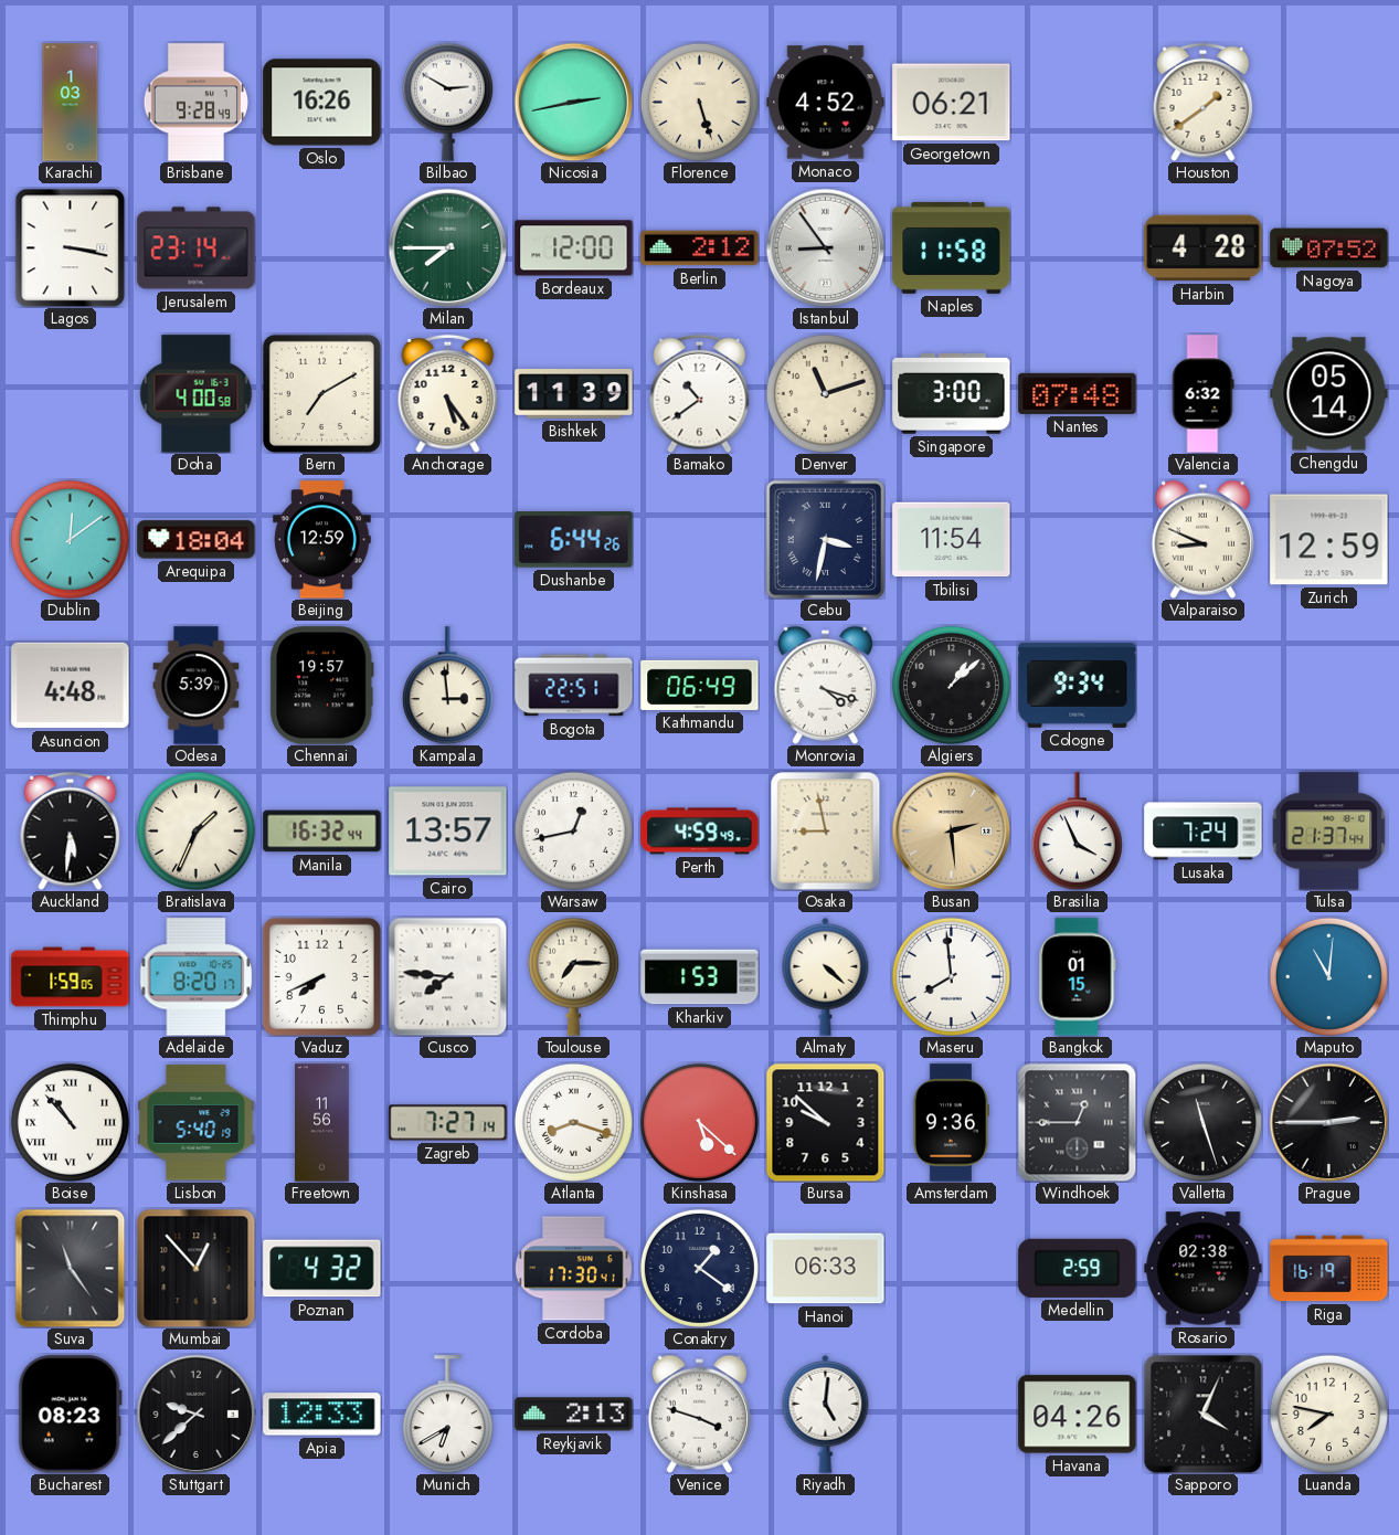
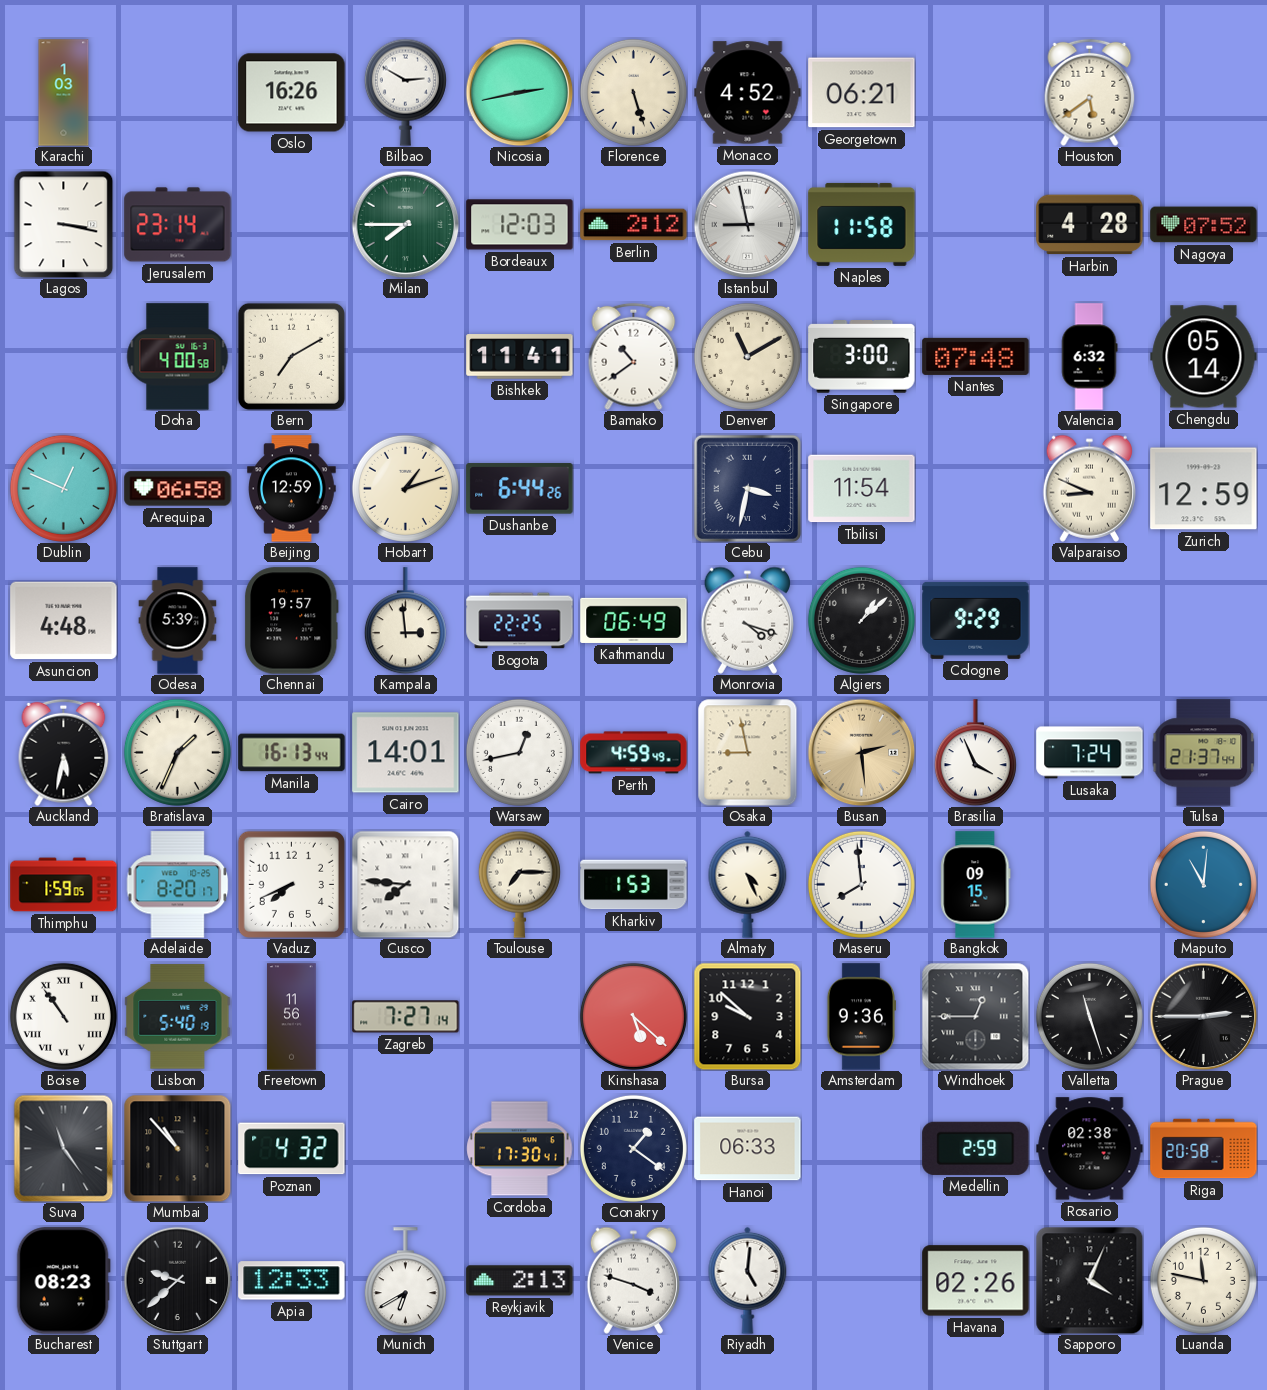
Brisbane: 9:28 -> none (195, 103)
Houston: 1:39 -> 5:39 (1090, 92)
Bordeaux: 12:00 -> 12:03 (520, 225)
Istanbul: 8:54 -> 8:58 (747, 224)
Anchorage: 5:24 -> none (448, 393)
Bishkek: 11:39 -> 11:41 (520, 357)
Denver: 11:12 -> 11:10 (747, 356)
Dublin: 12:09 -> 12:49 (63, 488)
Arequipa: 18:04 -> 06:58 (178, 489)
Hobart: none -> 1:12 (405, 488)
Bogota: 22:51 -> 22:25 (520, 621)
Cologne: 9:34 -> 9:29 (976, 620)
Auckland: 5:31 -> 5:32 (64, 752)
Manila: 16:32 -> 16:13 (292, 753)
Cairo: 13:57 -> 14:01 (406, 753)
Almaty: 4:22 -> 4:26 (748, 884)
Bangkok: 01:15 -> 09:15 (976, 885)
Boise: 10:53 -> 10:54 (63, 1016)
Atlanta: 8:18 -> none (573, 1122)
Mumbai: 12:53 -> 10:53 (177, 1148)
Riga: 16:19 -> 20:58 (1204, 1149)
Havana: 04:26 -> 02:26 (976, 1281)
Luanda: 7:47 -> 11:47 (1203, 1280)
